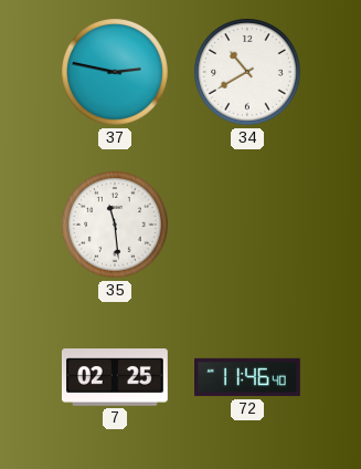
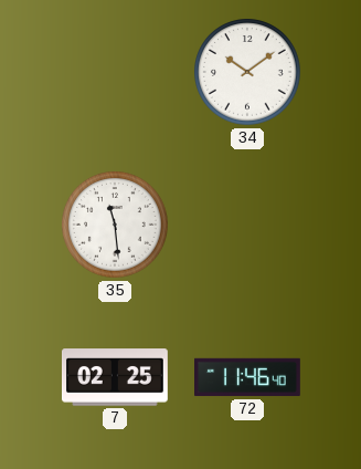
37: 2:47 -> none (116, 73)
34: 10:40 -> 10:09 (248, 73)
